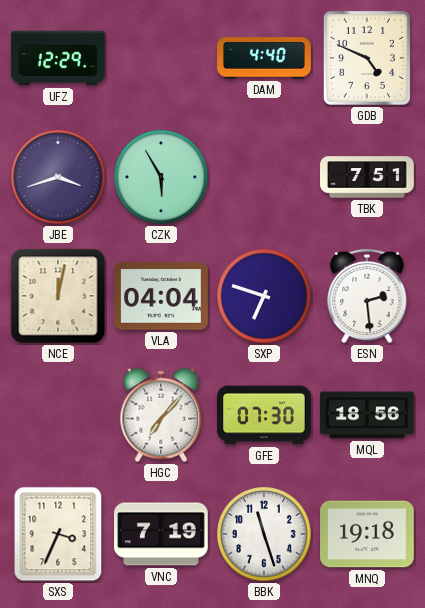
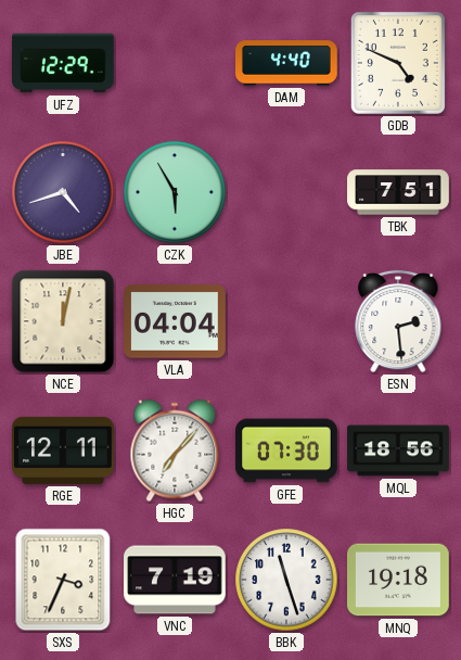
JBE: 3:42 -> 4:42 (63, 192)
SXP: 6:48 -> none (264, 296)
RGE: none -> 12:11 (63, 450)
